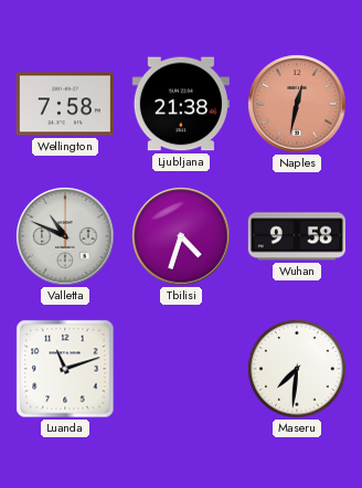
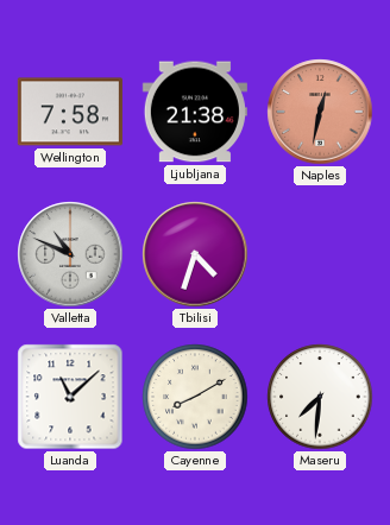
Wuhan: 9:58 -> none (297, 236)
Luanda: 11:12 -> 11:08 (70, 397)
Cayenne: none -> 8:10 (195, 397)
